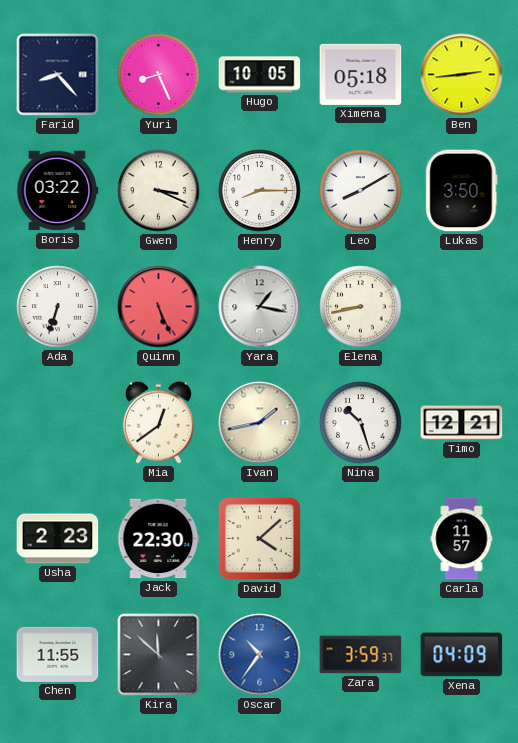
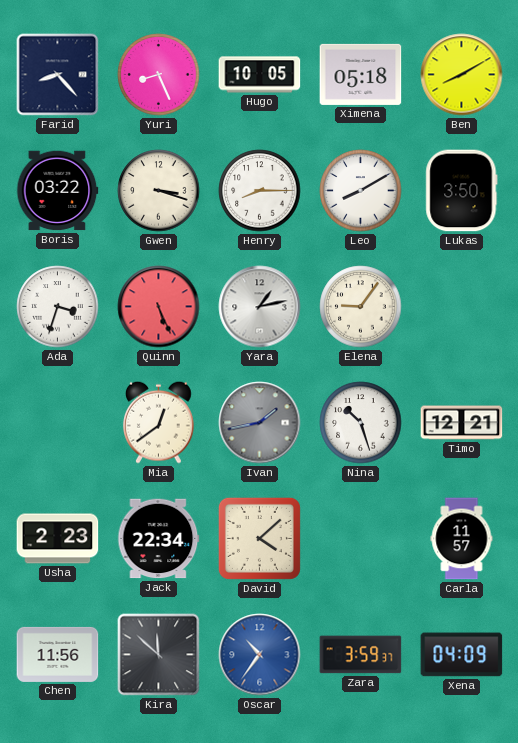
Ben: 2:44 -> 8:10 (462, 75)
Gwen: 3:19 -> 3:18 (159, 191)
Ada: 6:33 -> 3:33 (58, 307)
Yara: 1:17 -> 1:13 (260, 307)
Elena: 8:43 -> 9:06 (361, 307)
Ivan dial: cream -> grey (260, 423)
Jack: 22:30 -> 22:34 (159, 539)
Chen: 11:55 -> 11:56 (58, 654)
